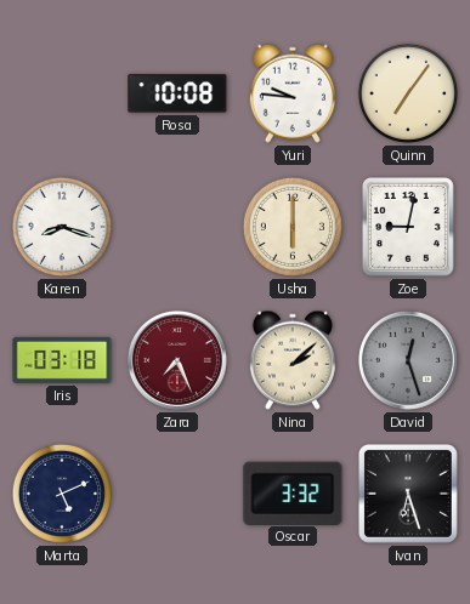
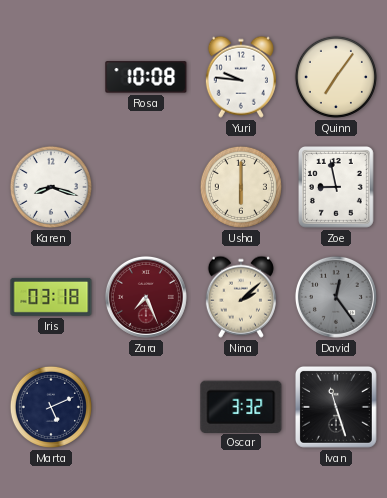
Zoe: 9:02 -> 8:58 (337, 188)
David: 12:27 -> 12:24 (336, 297)
Ivan: 6:27 -> 11:27 (336, 407)
